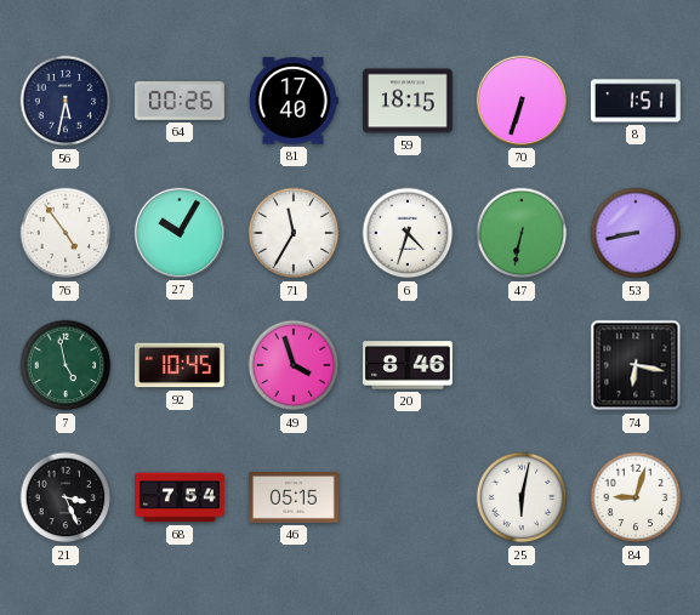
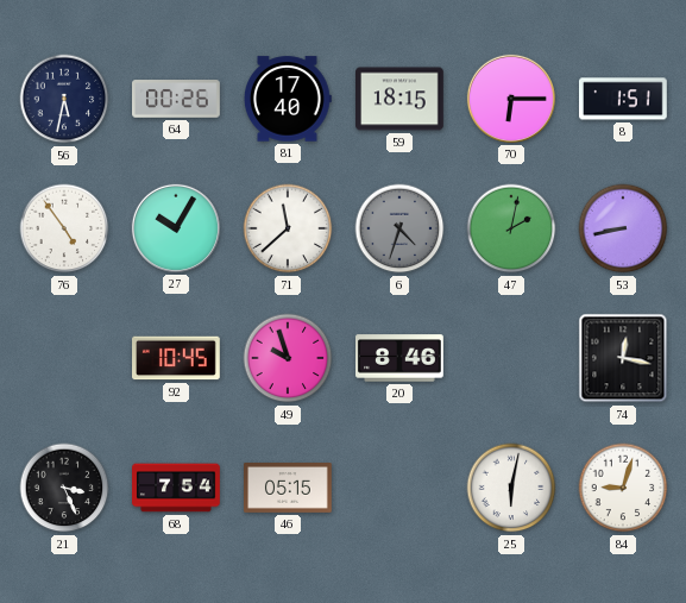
70: 6:33 -> 6:15 (511, 99)
71: 11:35 -> 11:38 (288, 228)
6 dial: white -> grey (399, 228)
47: 6:32 -> 2:02 (511, 228)
7: 4:58 -> none (66, 365)
49: 3:57 -> 9:57 (288, 358)
74: 6:17 -> 12:17 (623, 358)
